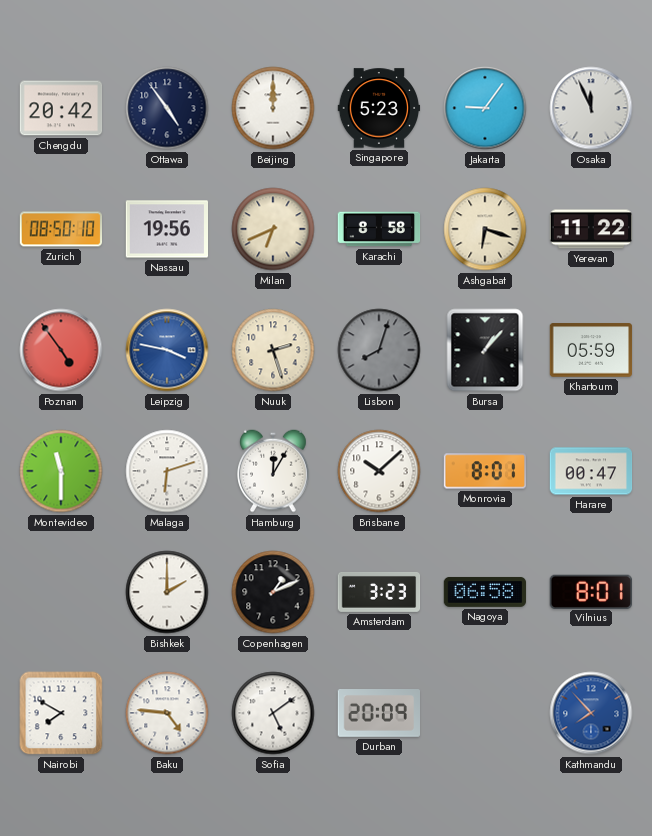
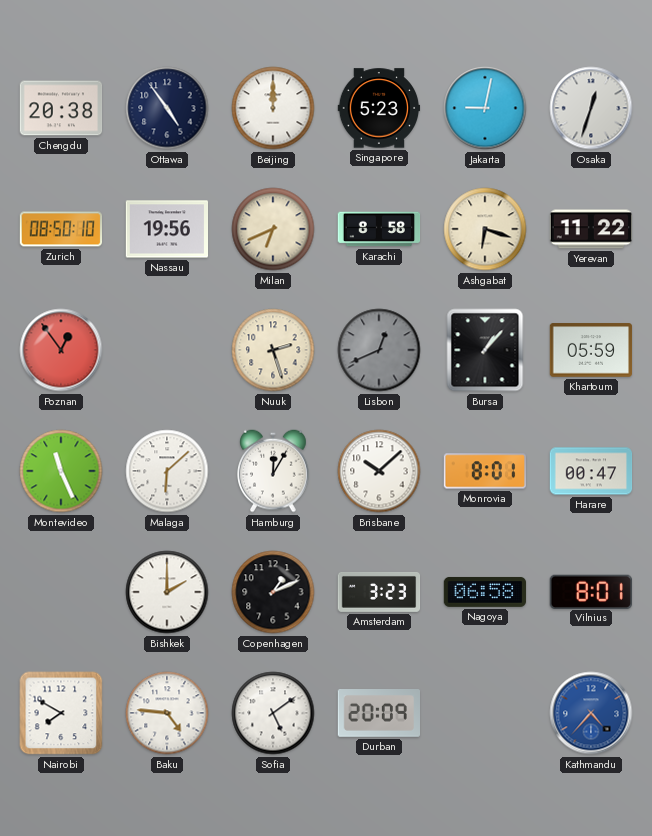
Chengdu: 20:42 -> 20:38 (61, 108)
Jakarta: 9:06 -> 9:02 (485, 108)
Osaka: 11:56 -> 12:33 (591, 108)
Poznan: 4:54 -> 12:54 (61, 350)
Leipzig: 3:47 -> none (167, 350)
Lisbon: 8:03 -> 12:41 (379, 350)
Montevideo: 11:30 -> 11:26 (61, 471)
Malaga: 6:12 -> 6:08 (167, 471)
Kathmandu: 7:53 -> 4:37 (591, 713)
